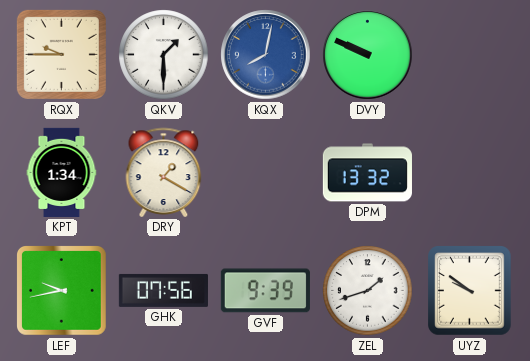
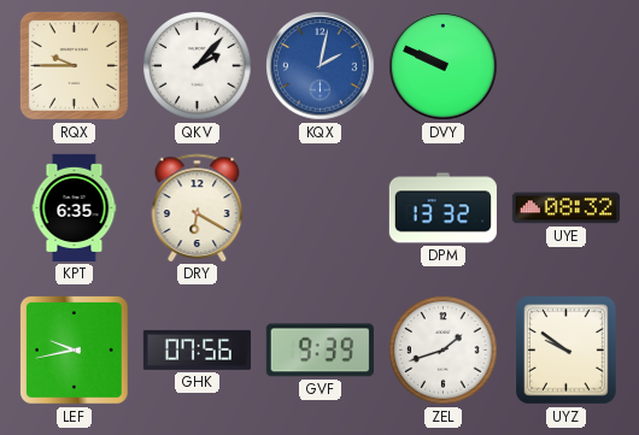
QKV: 1:30 -> 2:07 (198, 66)
KQX: 8:02 -> 2:02 (321, 66)
KPT: 1:34 -> 6:35 (75, 207)
DRY: 1:20 -> 6:20 (198, 207)
UYE: none -> 08:32 (565, 208)
